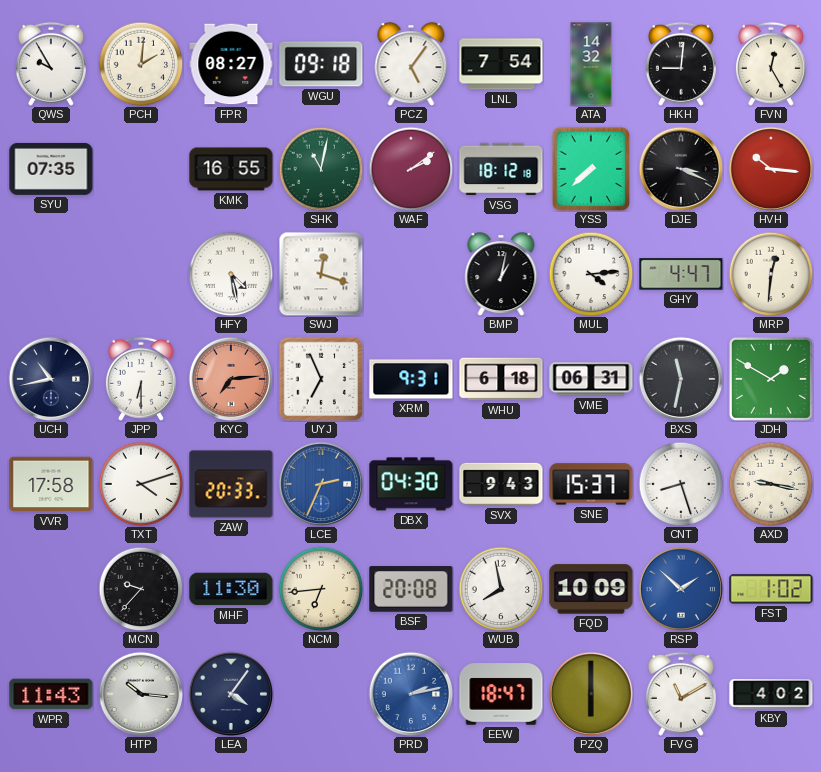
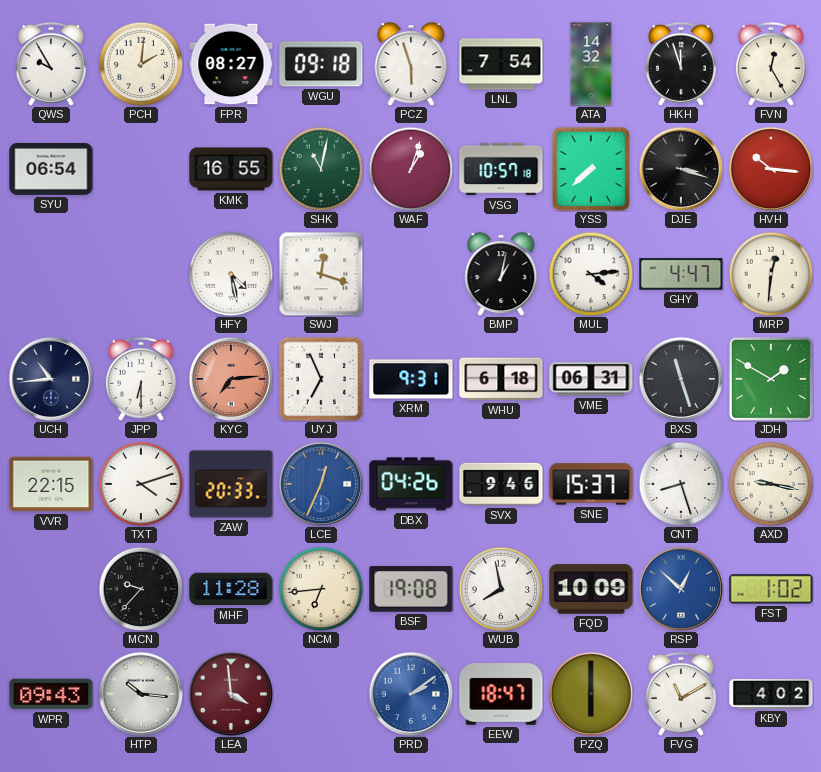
PCZ: 5:06 -> 5:57 (411, 64)
HKH: 9:01 -> 11:57 (681, 64)
SYU: 07:35 -> 06:54 (51, 169)
WAF: 2:09 -> 1:03 (411, 169)
VSG: 18:12 -> 10:57 (501, 169)
DJE: 3:19 -> 3:18 (680, 168)
UCH: 10:43 -> 10:44 (50, 378)
BXS: 11:32 -> 11:27 (680, 378)
VVR: 17:58 -> 22:15 (51, 484)
LCE: 2:34 -> 12:34 (320, 483)
DBX: 04:30 -> 04:26 (411, 484)
SVX: 9:43 -> 9:46 (501, 484)
MHF: 11:30 -> 11:28 (231, 589)
BSF: 20:08 -> 19:08 (411, 589)
RSP: 1:52 -> 12:52 (680, 588)
WPR: 11:43 -> 09:43 (51, 694)
LEA: 4:06 -> 3:59 (230, 693)
LEA dial: navy -> burgundy (230, 693)
PRD: 2:13 -> 2:09 (410, 693)
